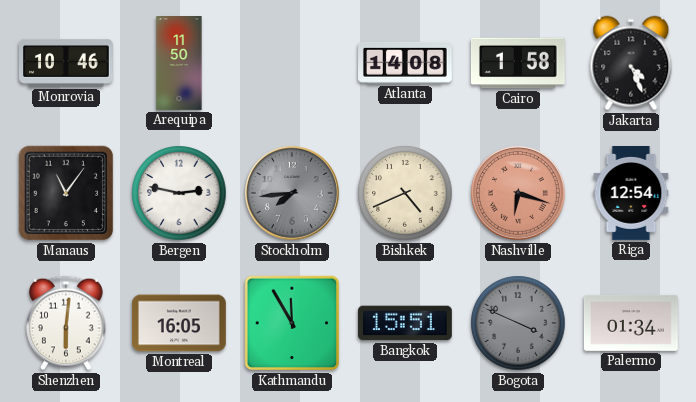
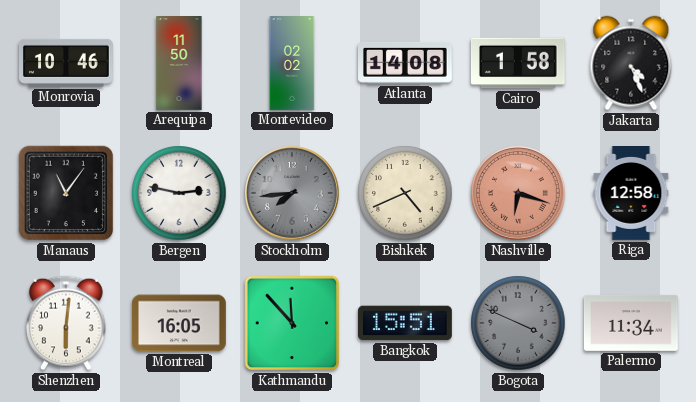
Montevideo: none -> 02:02 (292, 64)
Riga: 12:54 -> 12:58 (631, 194)
Kathmandu: 11:55 -> 11:53 (292, 323)
Palermo: 01:34 -> 11:34 (631, 323)
